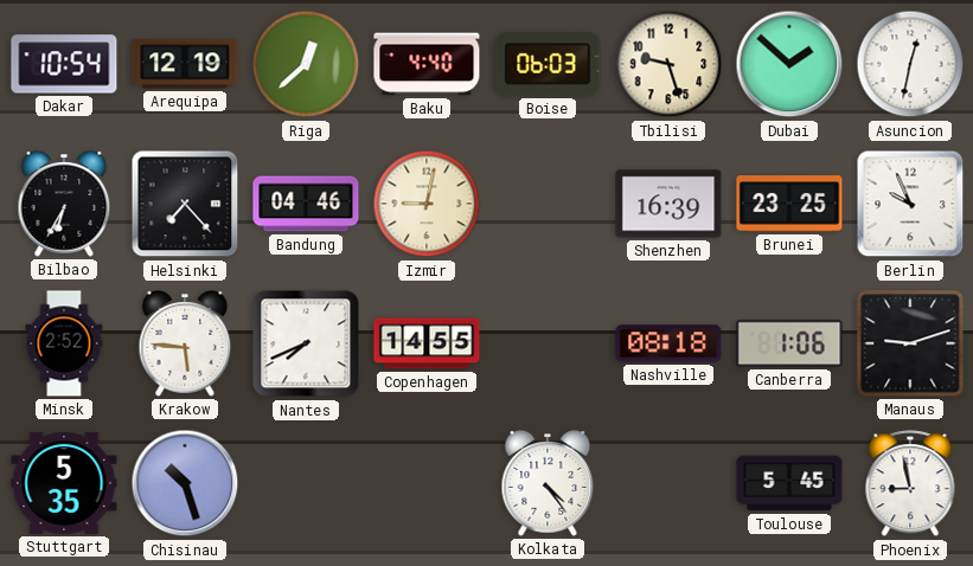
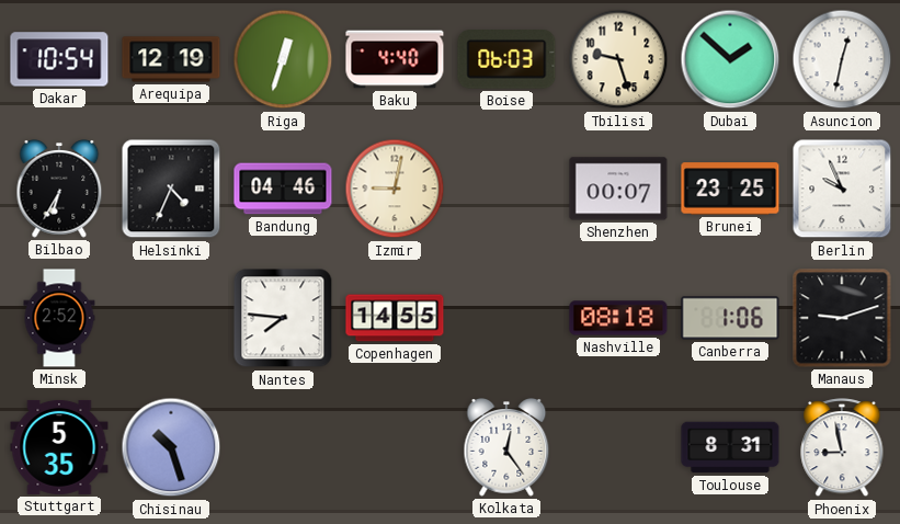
Riga: 12:38 -> 12:33 (283, 59)
Helsinki: 7:23 -> 4:34 (171, 189)
Shenzhen: 16:39 -> 00:07 (618, 189)
Krakow: 5:46 -> none (185, 345)
Nantes: 7:41 -> 7:46 (283, 318)
Kolkata: 4:24 -> 12:24 (506, 448)
Toulouse: 5:45 -> 8:31 (730, 447)
